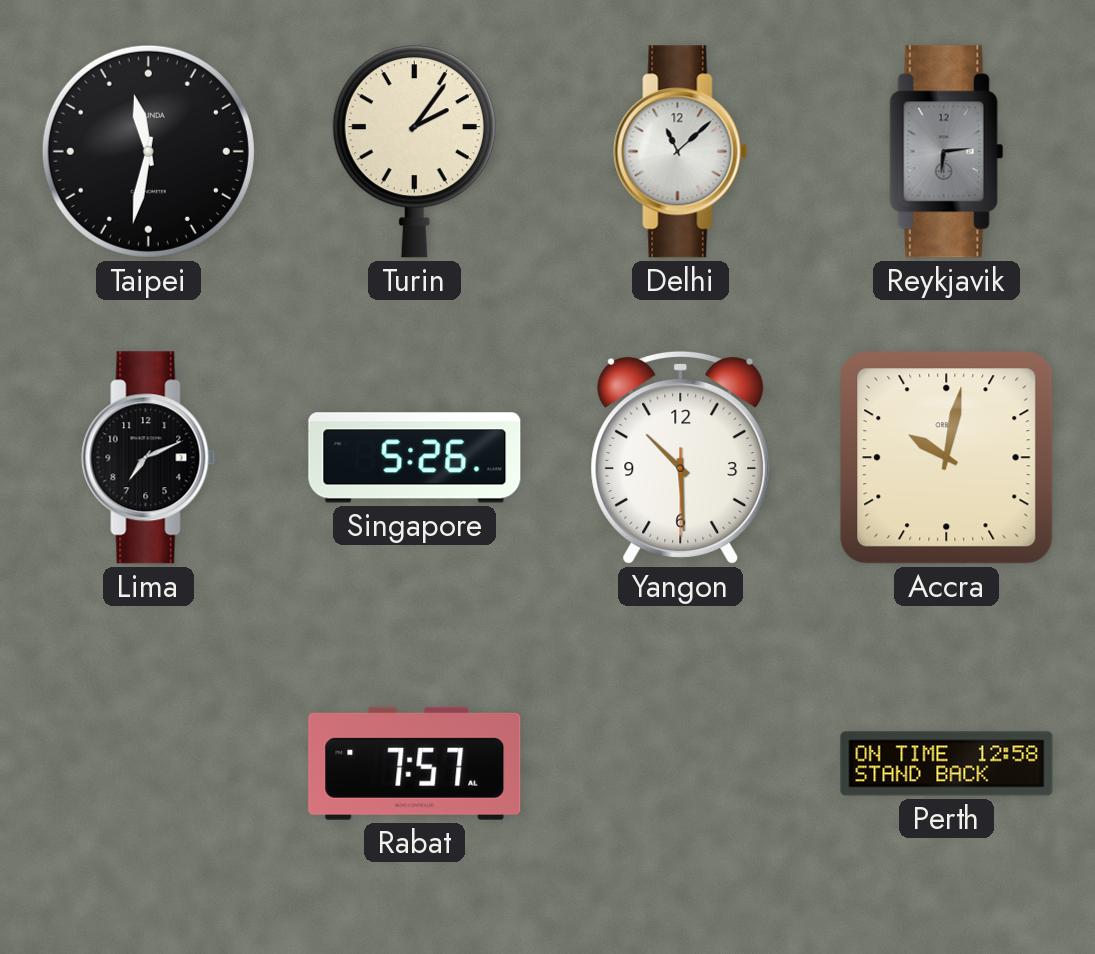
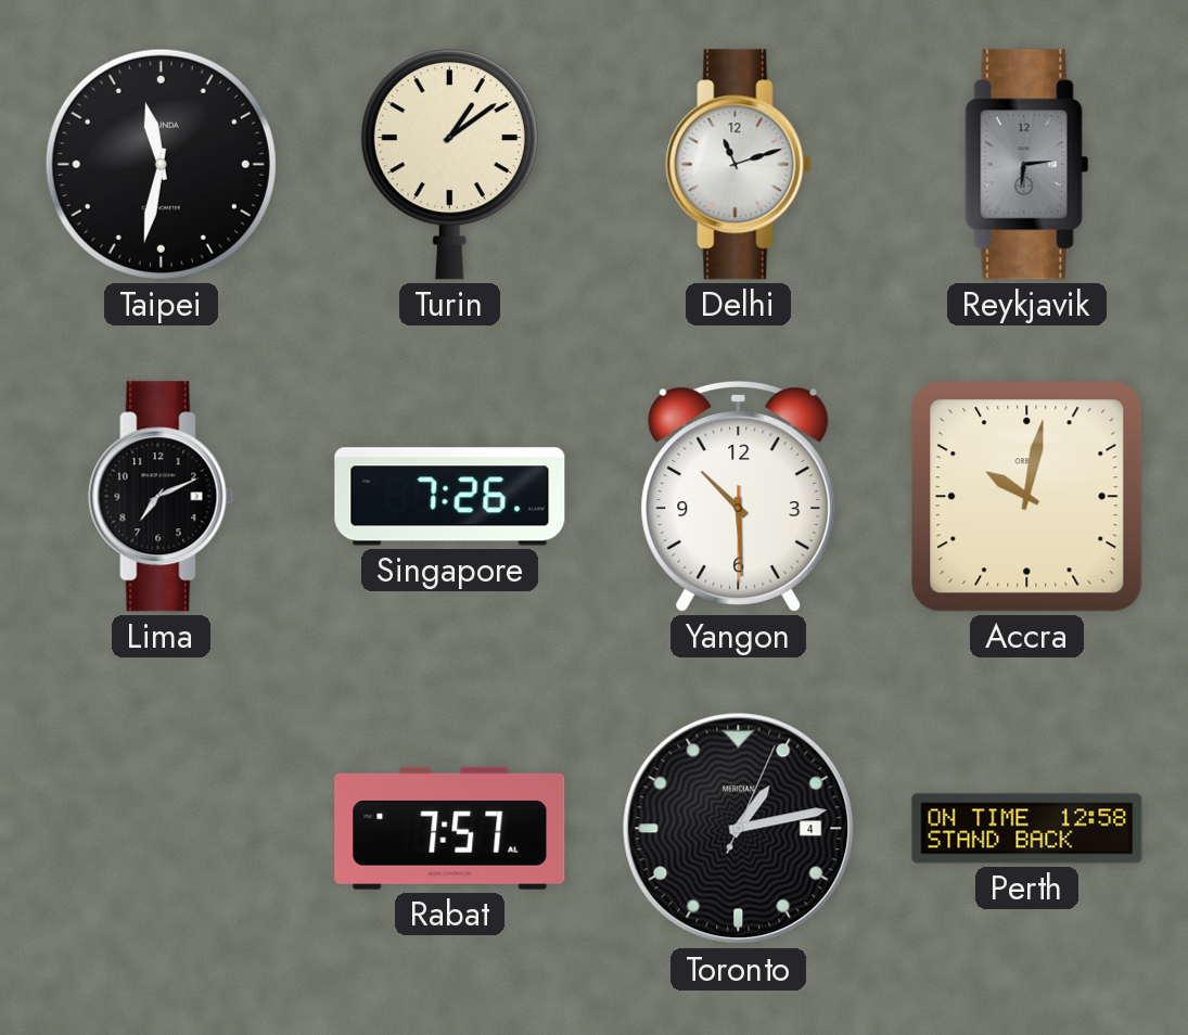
Turin: 2:06 -> 1:09 (449, 165)
Delhi: 11:08 -> 11:12 (739, 165)
Singapore: 5:26 -> 7:26 (450, 497)
Toronto: none -> 1:13 (739, 829)
